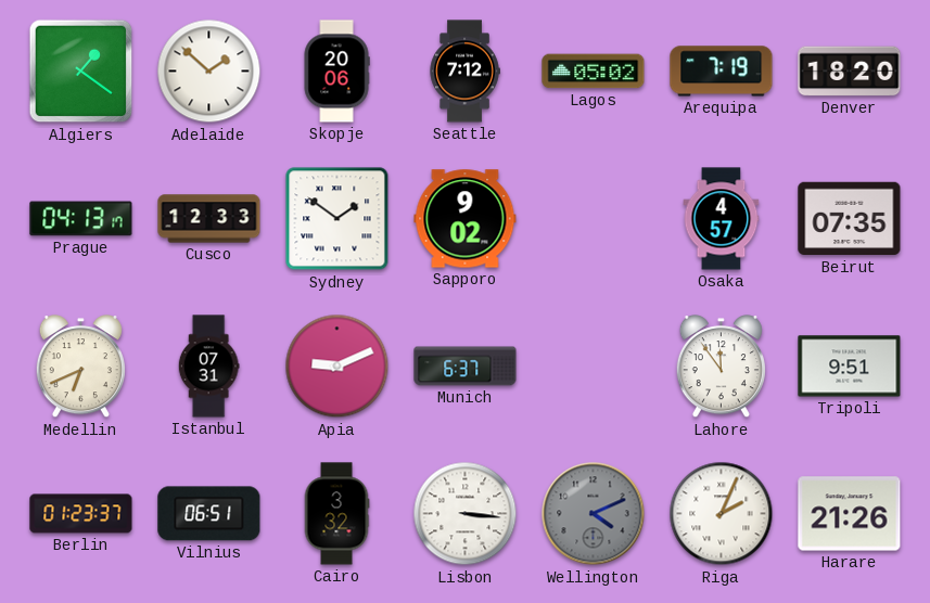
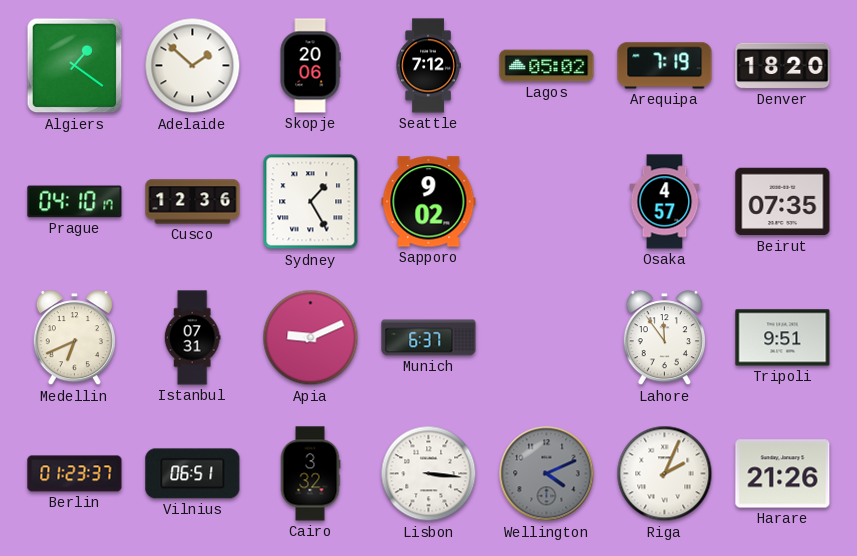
Prague: 04:13 -> 04:10 (75, 202)
Cusco: 12:33 -> 12:36 (193, 202)
Sydney: 1:51 -> 1:25 (311, 202)
